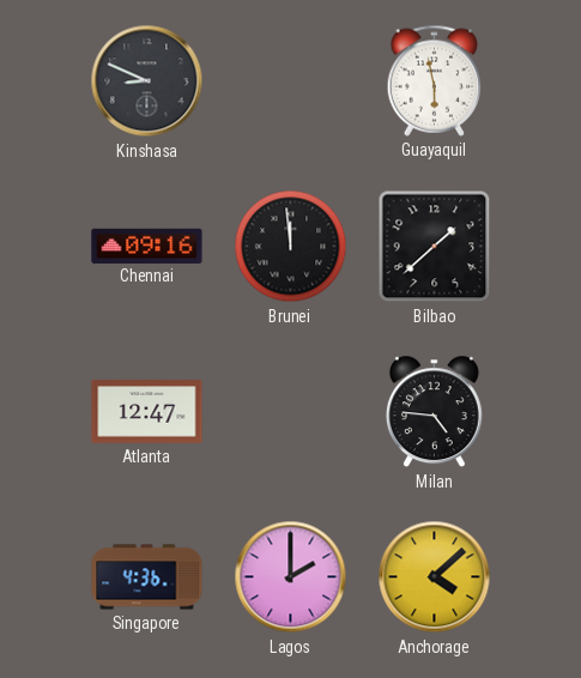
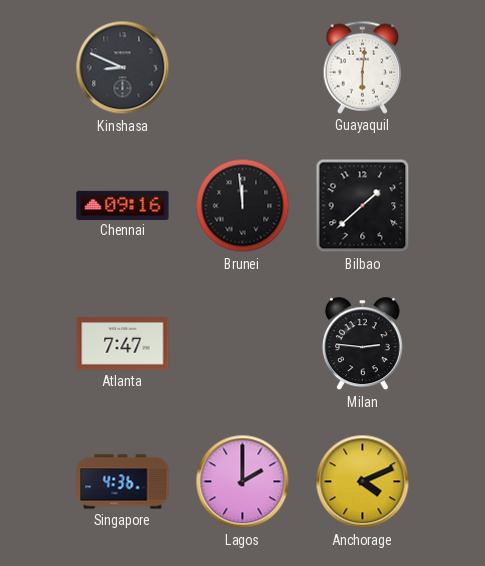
Guayaquil: 5:58 -> 6:01 (363, 67)
Atlanta: 12:47 -> 7:47 (123, 344)
Milan: 4:46 -> 2:46 (362, 344)
Anchorage: 4:08 -> 4:11 (363, 482)
